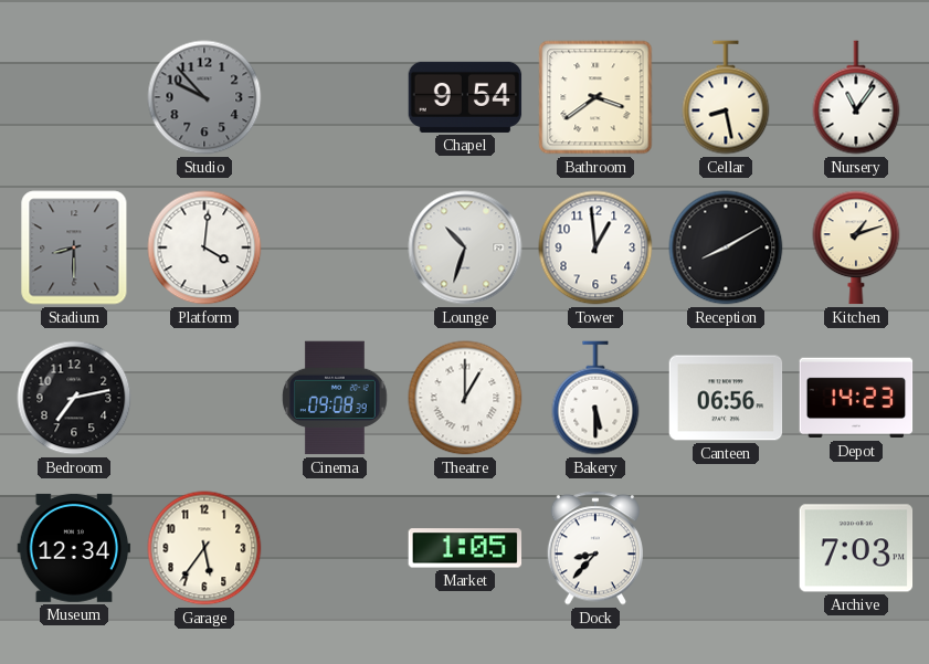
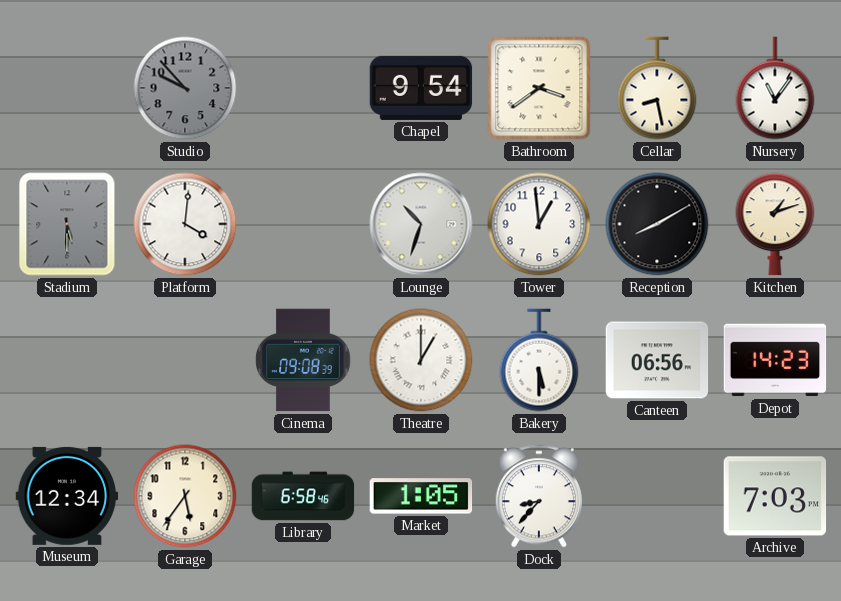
Stadium: 8:30 -> 5:30 (67, 224)
Bedroom: 7:13 -> none (74, 398)
Library: none -> 6:58 (303, 496)
